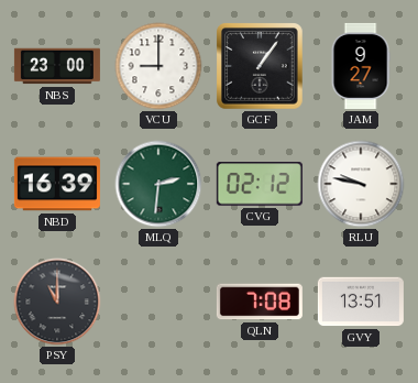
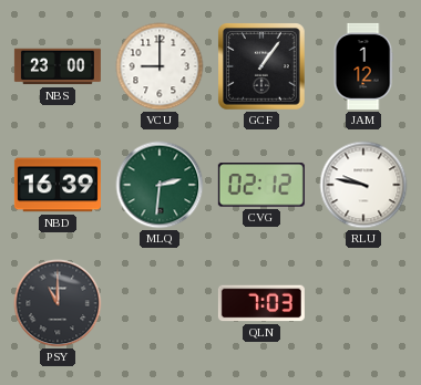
JAM: 9:27 -> 1:12 (363, 66)
QLN: 7:08 -> 7:03 (261, 303)
GVY: 13:51 -> none (361, 302)
